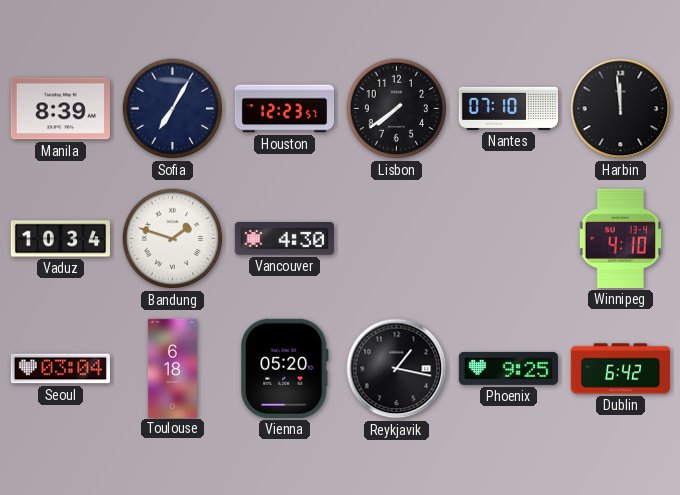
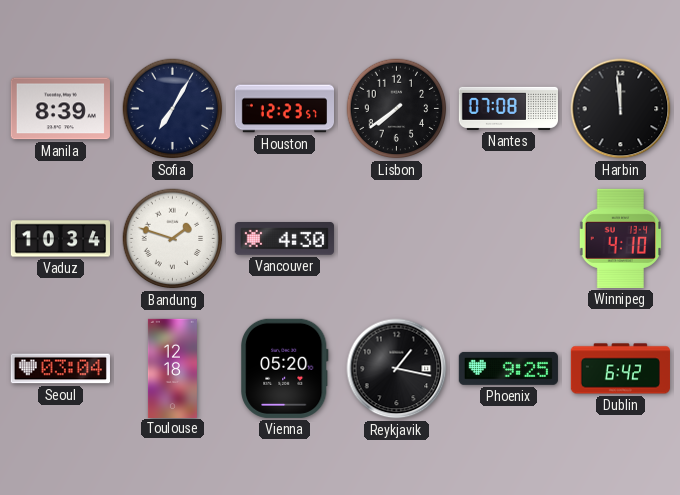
Nantes: 07:10 -> 07:08 (508, 108)
Toulouse: 6:18 -> 12:18 (172, 368)
